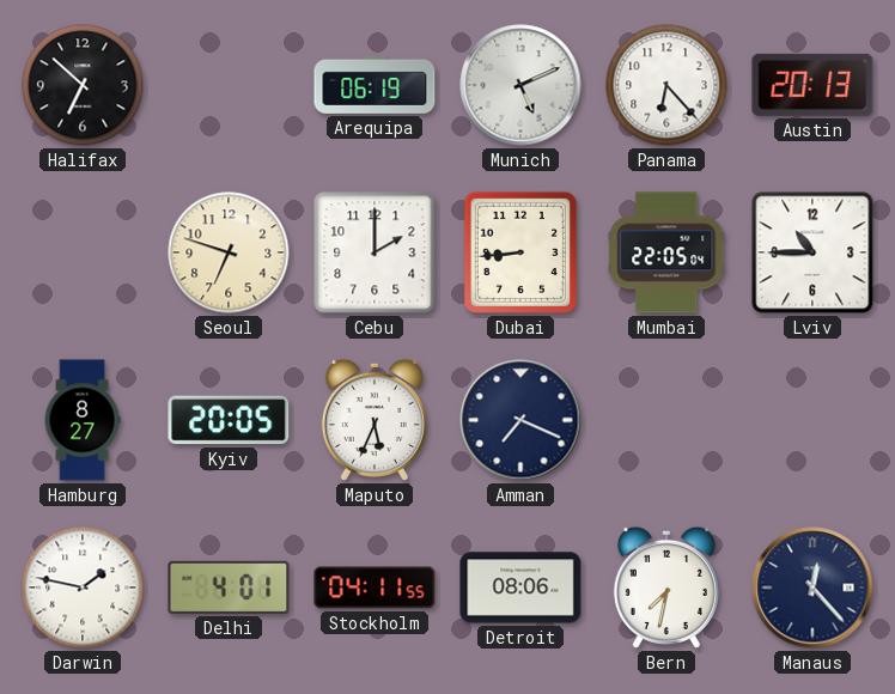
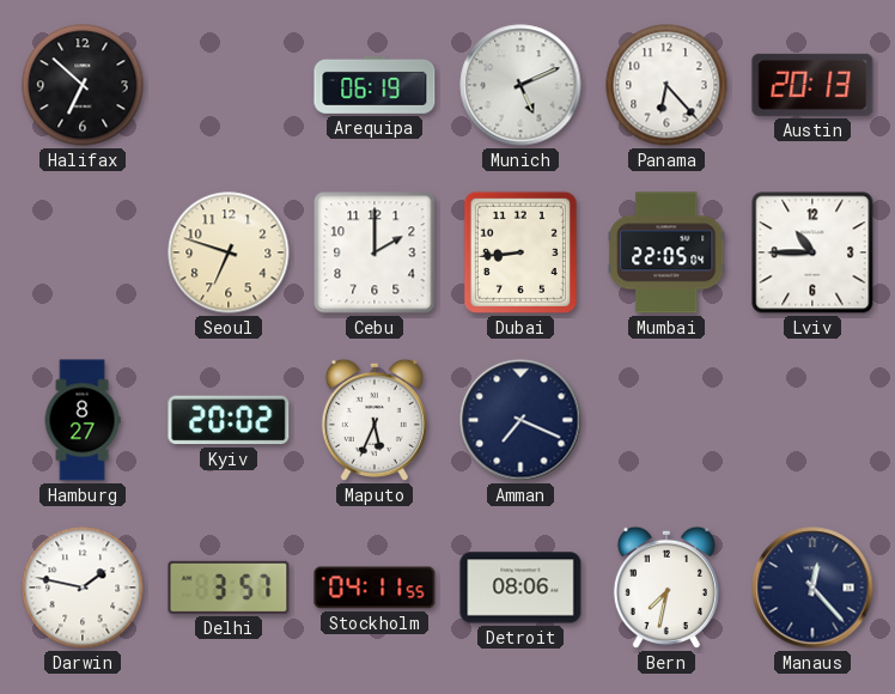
Kyiv: 20:05 -> 20:02 (229, 420)
Delhi: 4:01 -> 3:57 (229, 588)
